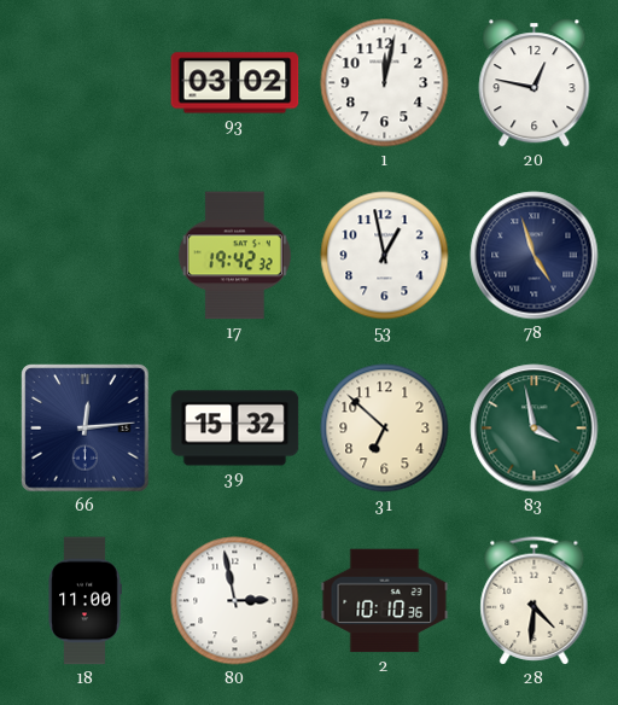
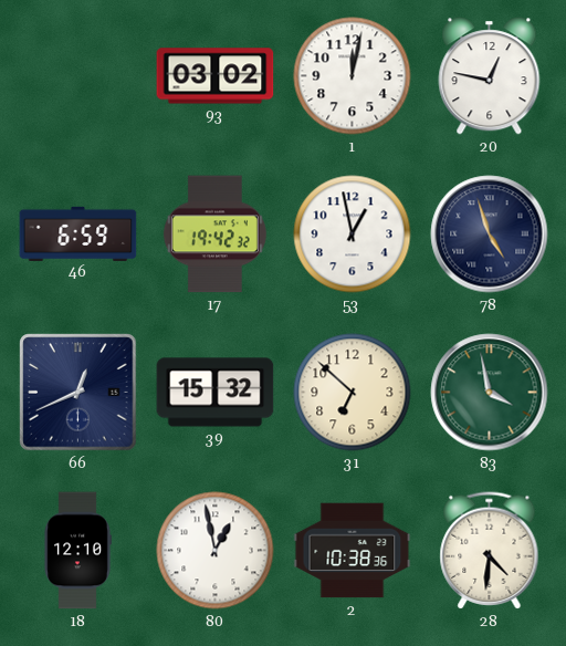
46: none -> 6:59 (78, 233)
66: 12:14 -> 12:41 (78, 393)
18: 11:00 -> 12:10 (77, 551)
80: 2:58 -> 12:58 (216, 551)
2: 10:10 -> 10:38 (353, 551)
